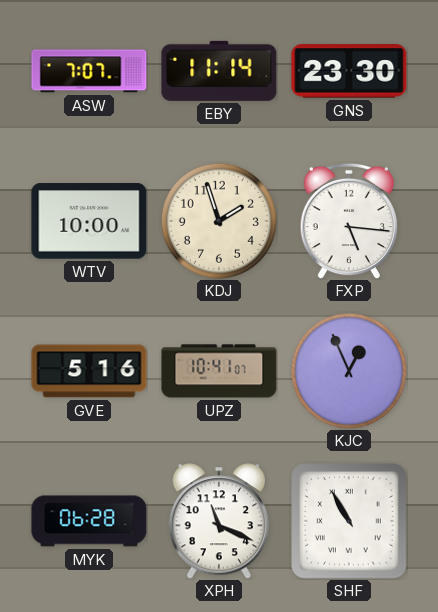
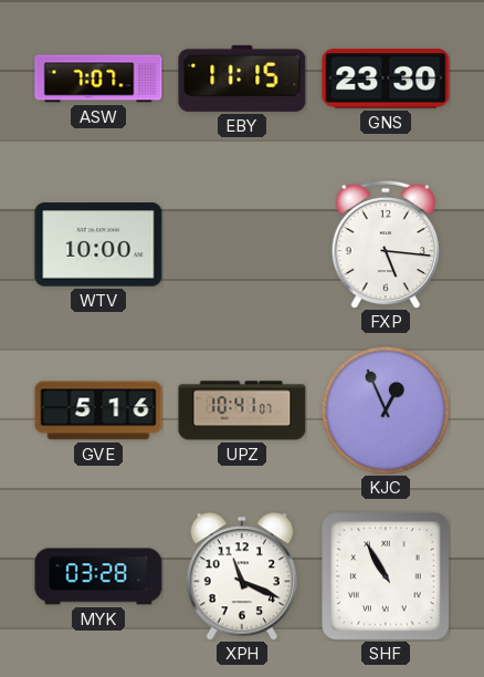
EBY: 11:14 -> 11:15 (242, 79)
KDJ: 1:57 -> none (219, 221)
MYK: 06:28 -> 03:28 (98, 576)
